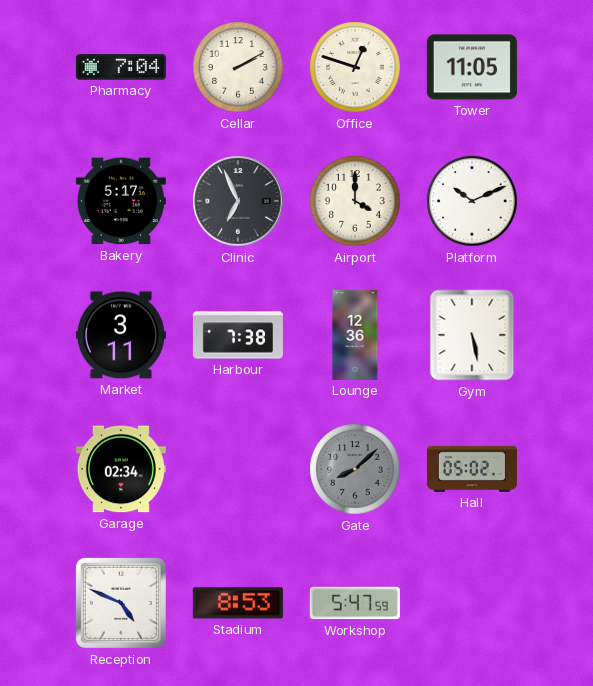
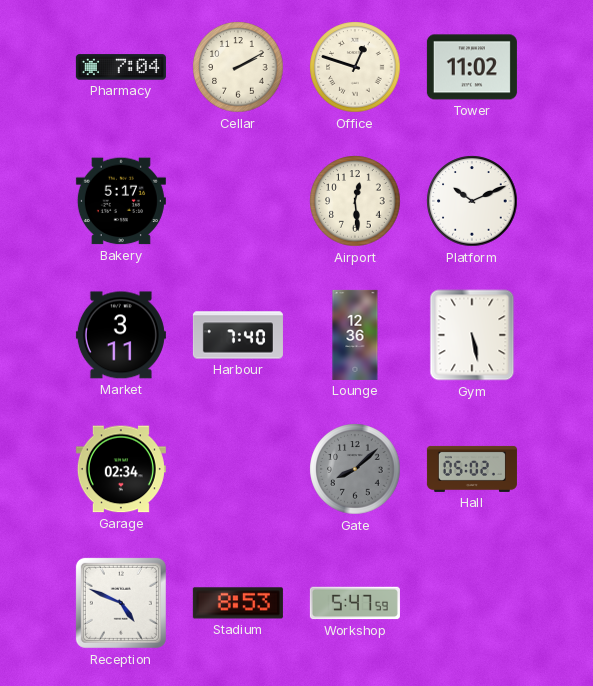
Tower: 11:05 -> 11:02 (472, 67)
Clinic: 6:56 -> none (238, 201)
Airport: 4:00 -> 12:29 (355, 201)
Harbour: 7:38 -> 7:40 (238, 335)
